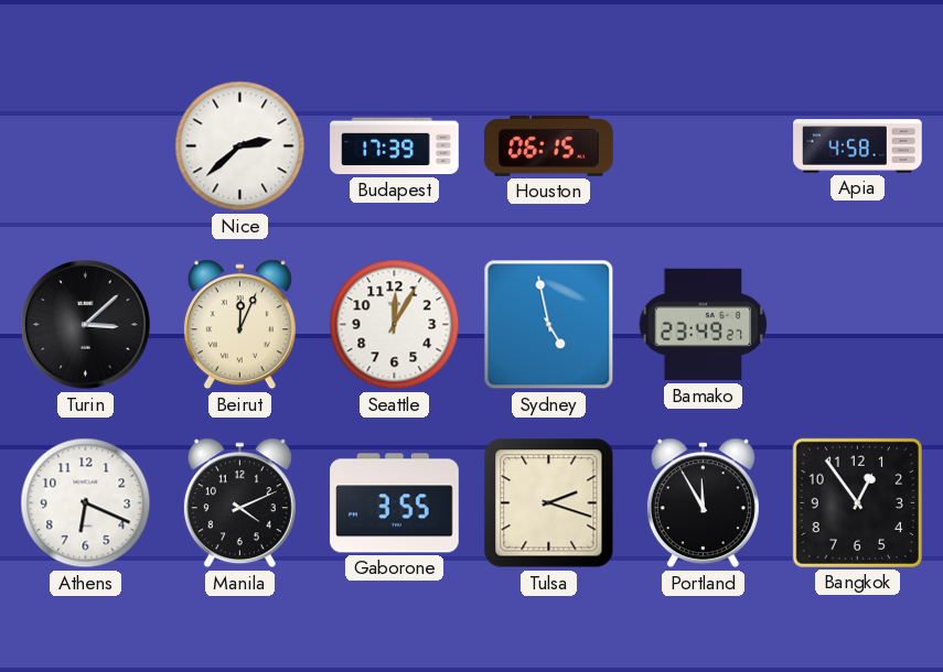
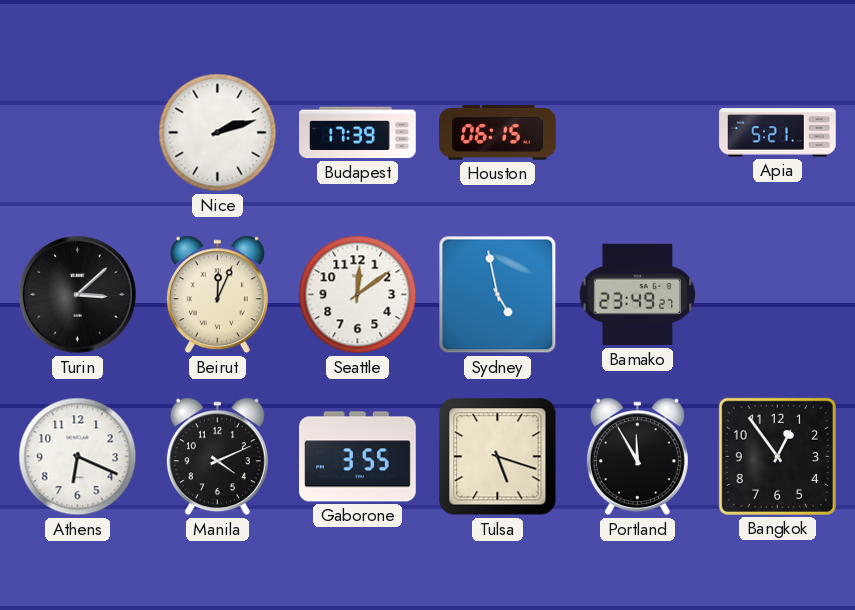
Nice: 2:38 -> 2:12 (218, 133)
Apia: 4:58 -> 5:21 (778, 133)
Seattle: 12:05 -> 12:09 (358, 295)
Tulsa: 2:18 -> 5:18 (498, 457)
